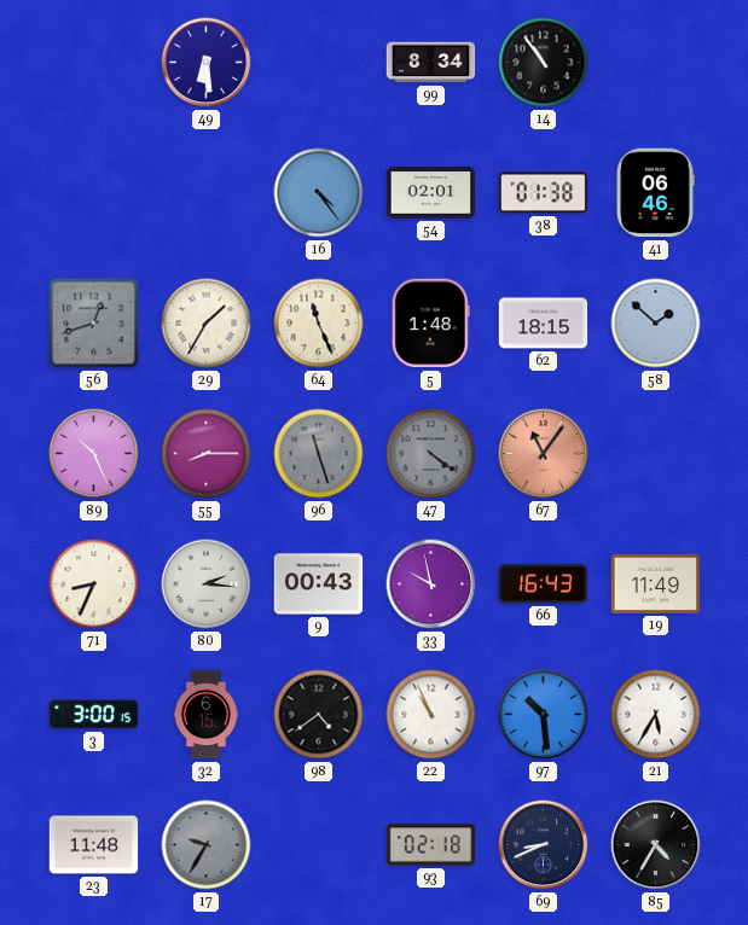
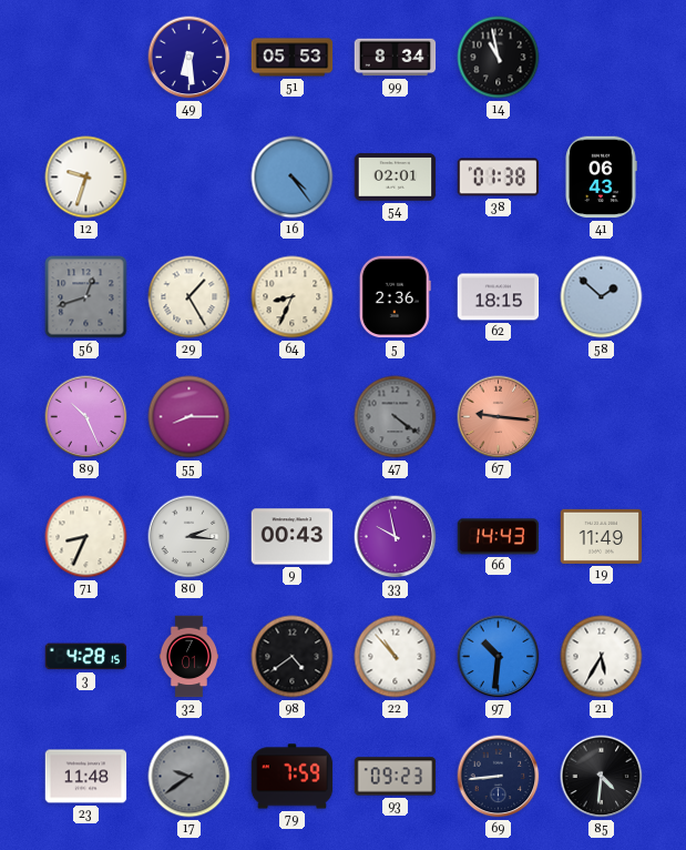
51: none -> 05:53 (293, 58)
14: 10:54 -> 10:58 (499, 58)
12: none -> 9:33 (86, 178)
41: 06:46 -> 06:43 (601, 178)
29: 1:35 -> 1:25 (190, 297)
64: 11:26 -> 8:34 (293, 297)
5: 1:48 -> 2:36 (395, 297)
96: 11:27 -> none (319, 454)
67: 11:06 -> 9:16 (499, 417)
66: 16:43 -> 14:43 (499, 537)
3: 3:00 -> 4:28 (86, 657)
32: 6:15 -> 7:01 (188, 657)
22: 10:56 -> 10:53 (396, 657)
97: 10:29 -> 10:31 (499, 657)
17: 9:35 -> 9:39 (190, 777)
79: none -> 7:59 (293, 777)
93: 02:18 -> 09:23 (396, 777)
69: 8:41 -> 8:44 (499, 777)
85: 4:35 -> 4:31 (602, 777)
